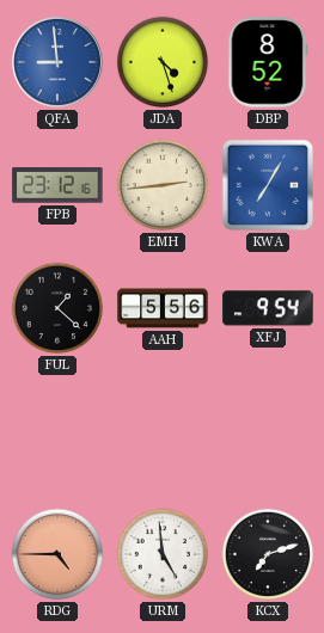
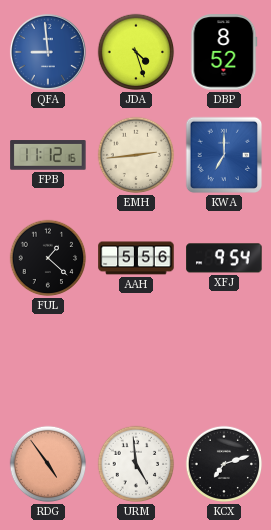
FPB: 23:12 -> 11:12 (48, 155)
KWA: 7:05 -> 7:00 (224, 155)
RDG: 4:45 -> 4:54 (48, 464)
